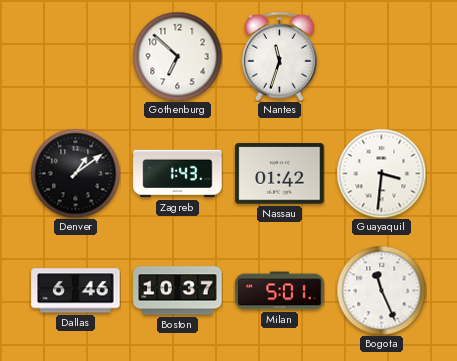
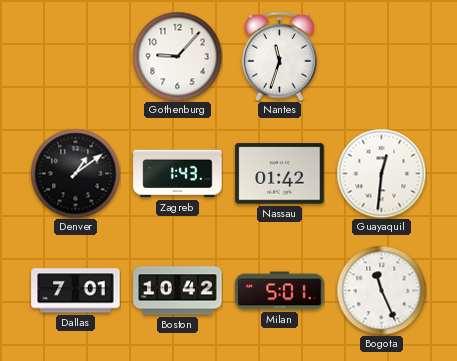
Gothenburg: 6:52 -> 9:07 (177, 56)
Guayaquil: 3:31 -> 12:31 (381, 173)
Dallas: 6:46 -> 7:01 (76, 291)
Boston: 10:37 -> 10:42 (178, 291)
